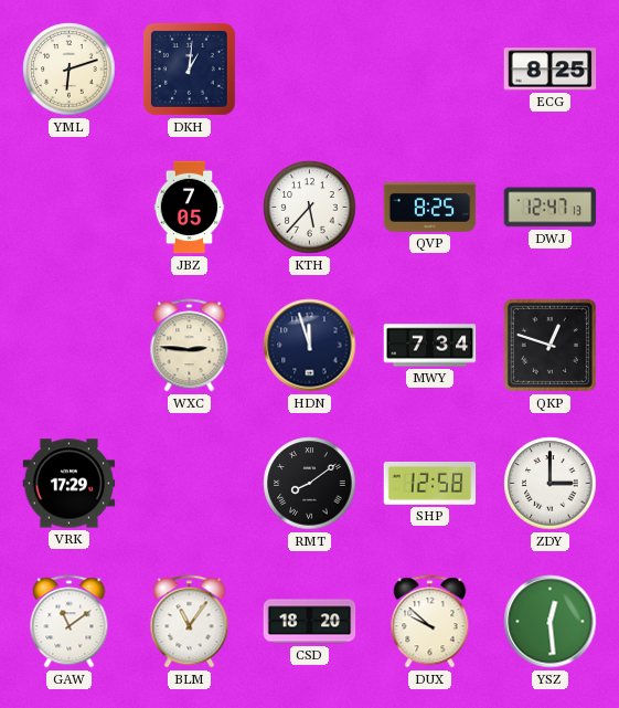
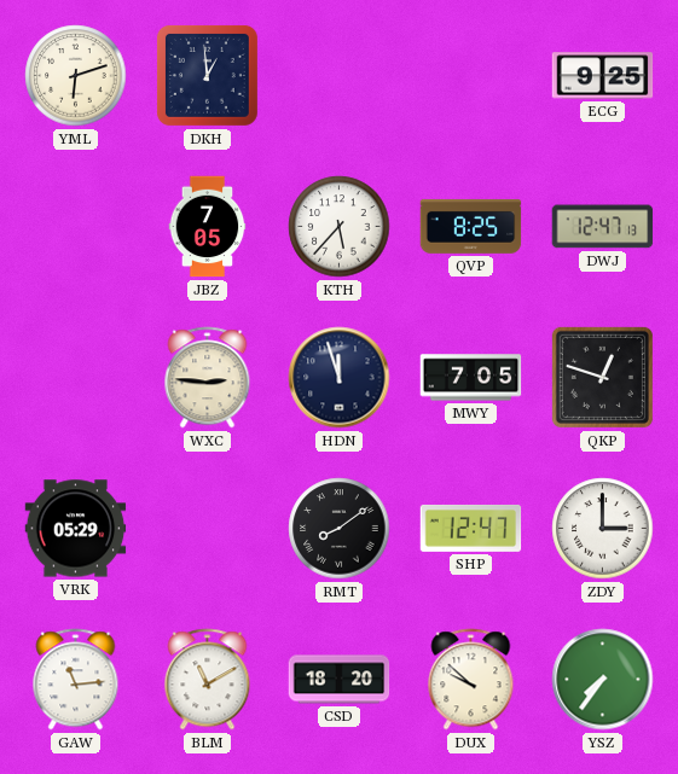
DKH: 1:01 -> 12:59 (207, 75)
ECG: 8:25 -> 9:25 (603, 76)
MWY: 7:34 -> 7:05 (471, 378)
VRK: 17:29 -> 05:29 (76, 529)
SHP: 12:58 -> 12:47 (471, 528)
GAW: 11:09 -> 11:14 (76, 680)
BLM: 11:06 -> 11:10 (208, 680)
YSZ: 12:29 -> 7:36 (603, 680)
